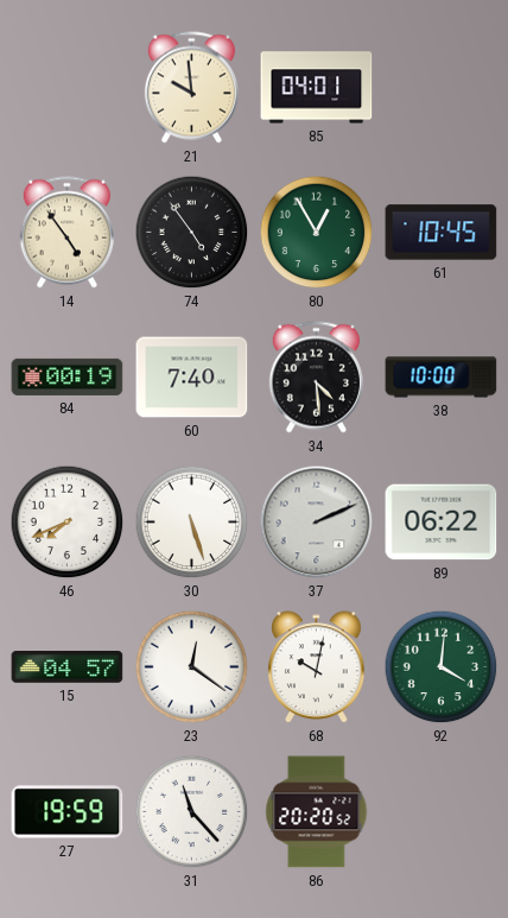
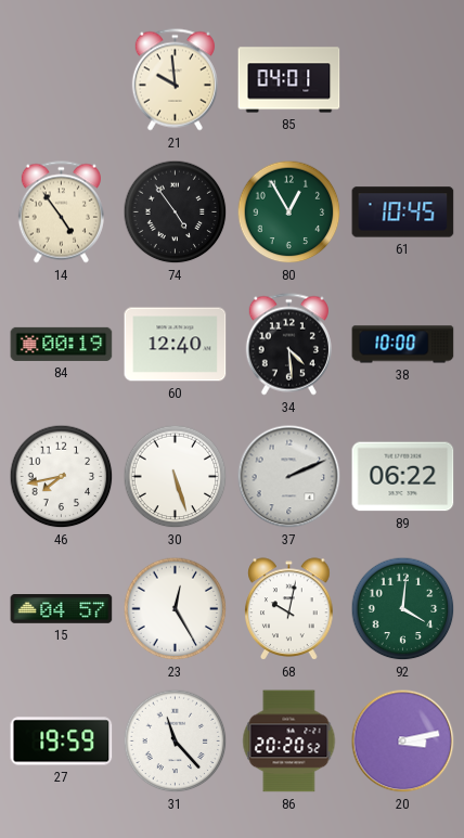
60: 7:40 -> 12:40 (176, 345)
46: 7:41 -> 7:43 (62, 477)
23: 12:21 -> 12:25 (176, 609)
20: none -> 3:13 (403, 742)
